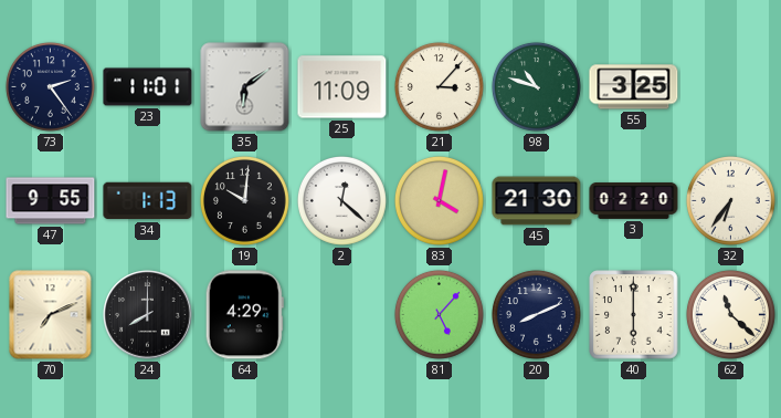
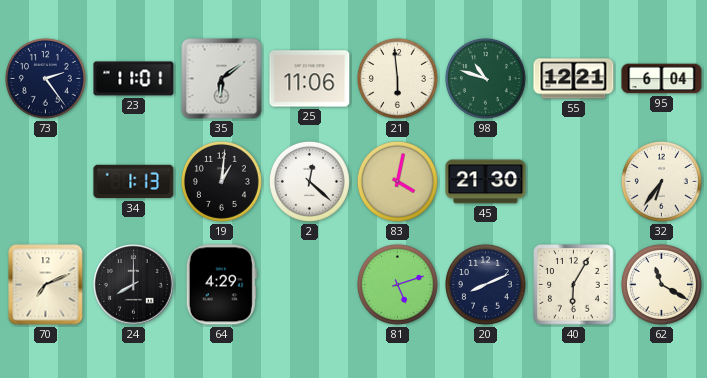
25: 11:09 -> 11:06 (310, 79)
21: 3:07 -> 5:59 (397, 78)
55: 3:25 -> 12:21 (574, 79)
95: none -> 6:04 (662, 79)
47: 9:55 -> none (51, 201)
19: 10:01 -> 1:01 (221, 181)
3: 02:20 -> none (634, 201)
81: 5:07 -> 5:12 (397, 284)
40: 6:00 -> 6:05 (574, 285)
62: 11:22 -> 11:20 (661, 284)
